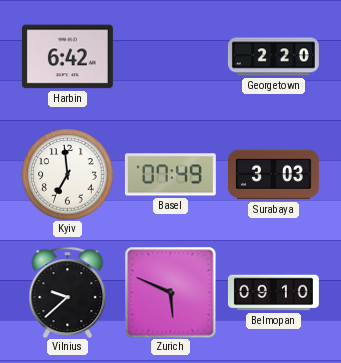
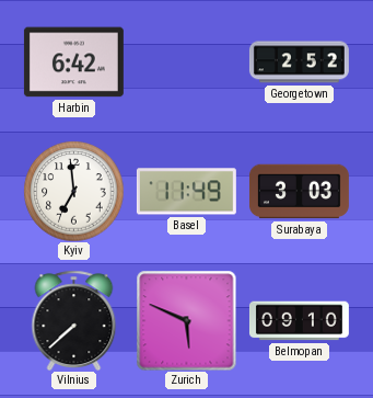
Georgetown: 2:20 -> 2:52 (299, 62)
Basel: 07:49 -> 11:49 (186, 192)
Vilnius: 9:38 -> 7:38 (74, 320)
